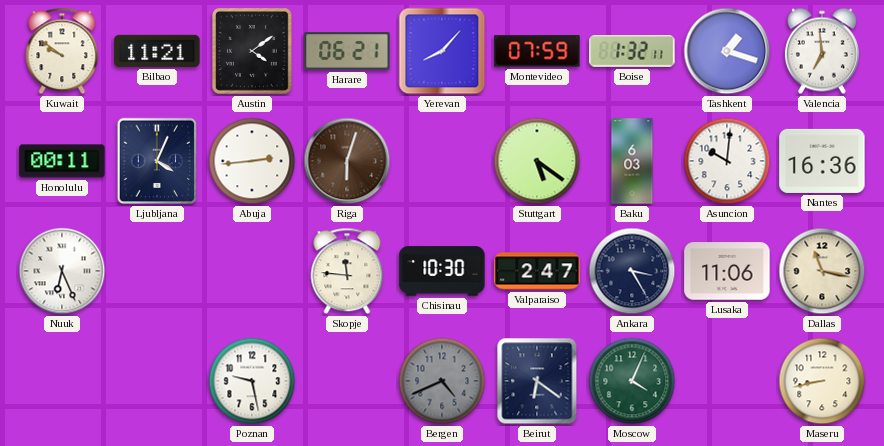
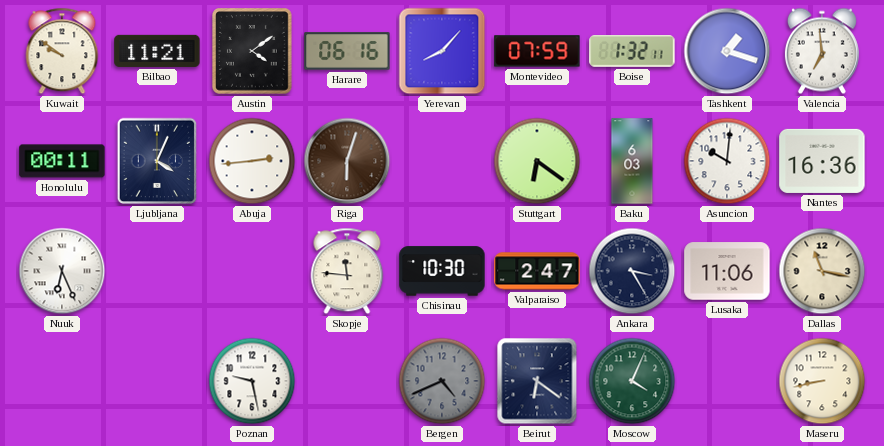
Harare: 06:21 -> 06:16 (347, 51)
Stuttgart: 5:21 -> 6:21 (537, 161)
